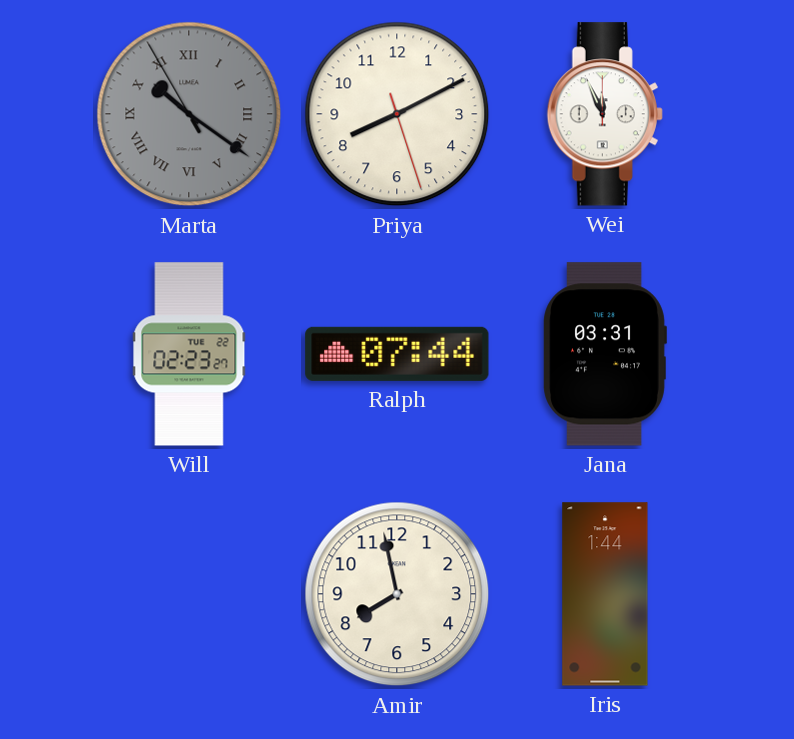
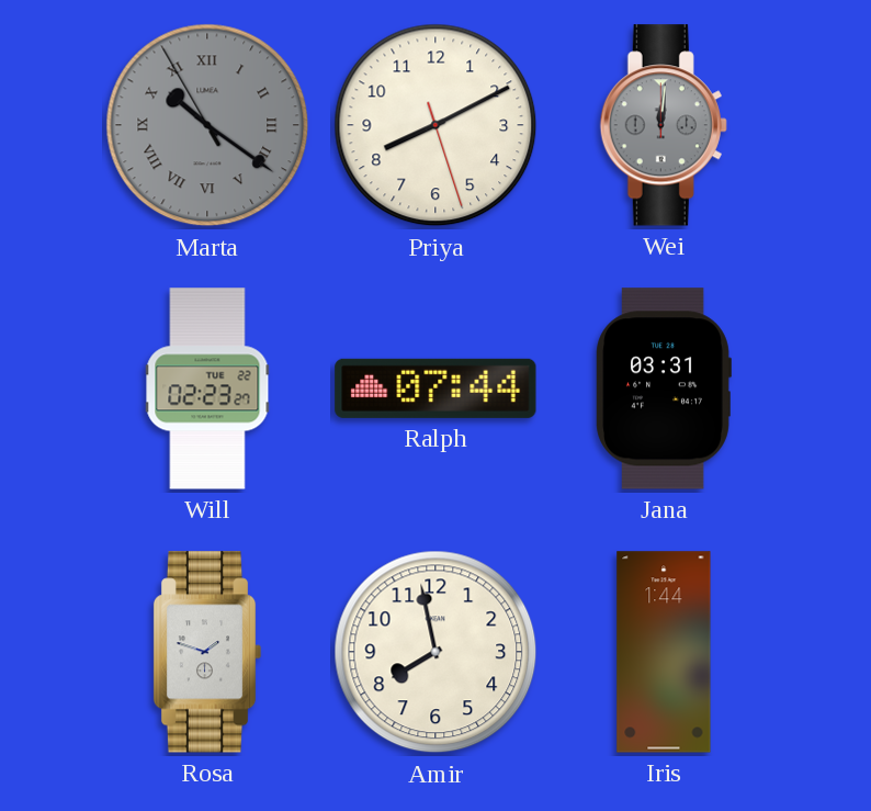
Wei: 11:56 -> 12:01 (664, 125)
Wei dial: white -> grey (664, 125)
Rosa: none -> 1:48 (207, 652)
